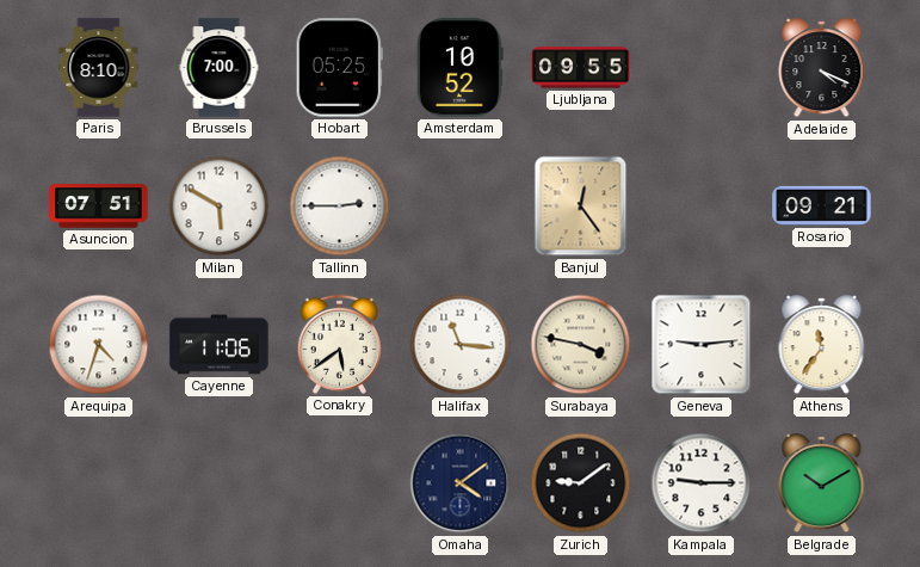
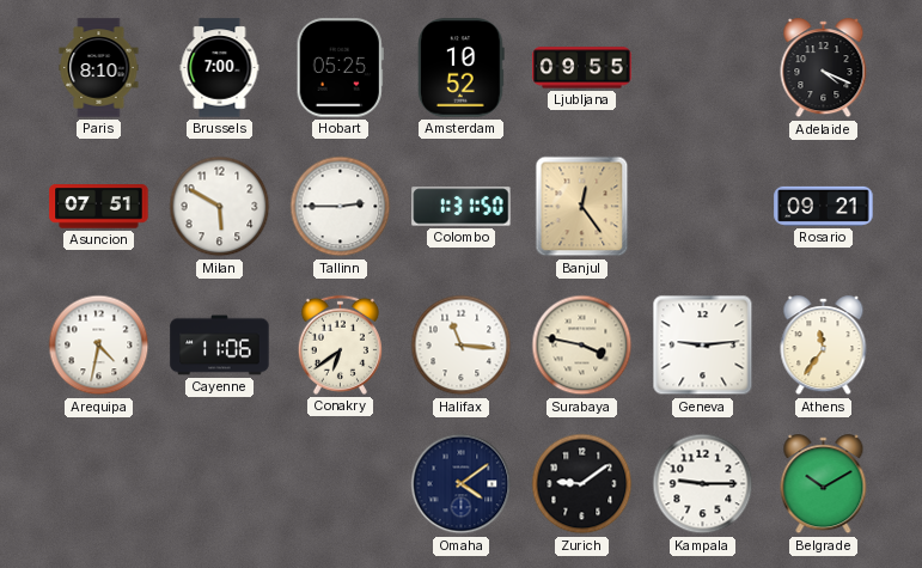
Colombo: none -> 1:31 (462, 207)
Arequipa: 4:33 -> 4:32 (99, 346)
Conakry: 5:39 -> 6:39 (340, 344)
